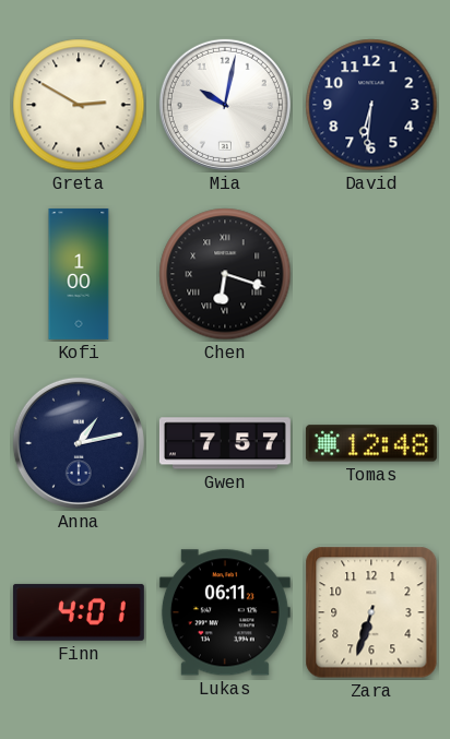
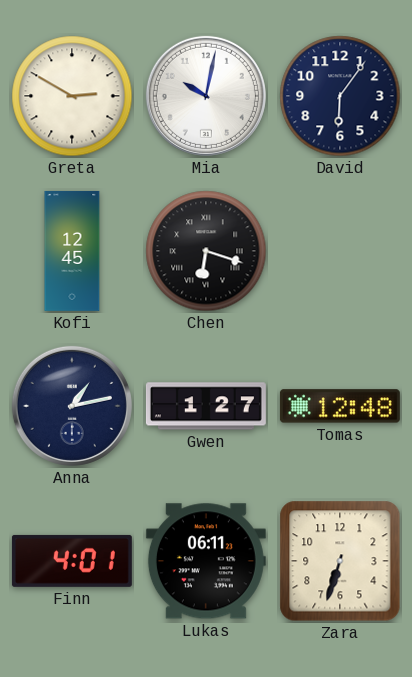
David: 6:31 -> 6:06 (340, 96)
Kofi: 1:00 -> 12:45 (72, 251)
Gwen: 7:57 -> 1:27 (206, 406)
